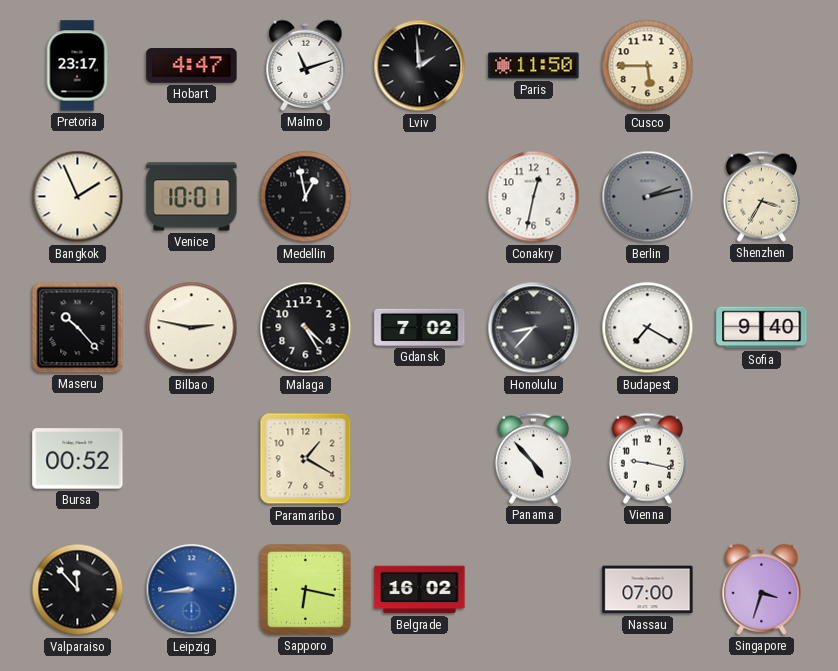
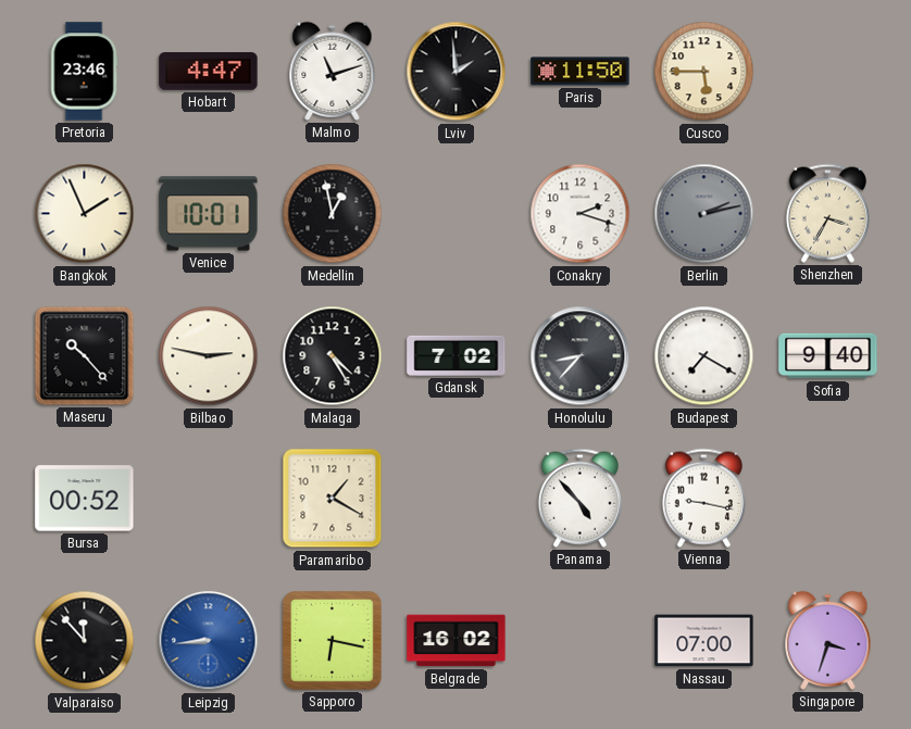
Pretoria: 23:17 -> 23:46 (84, 72)
Conakry: 12:32 -> 2:18 (581, 214)
